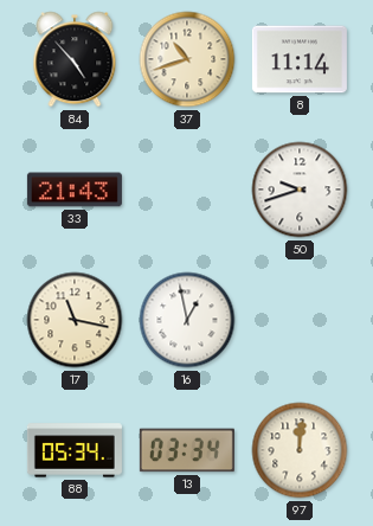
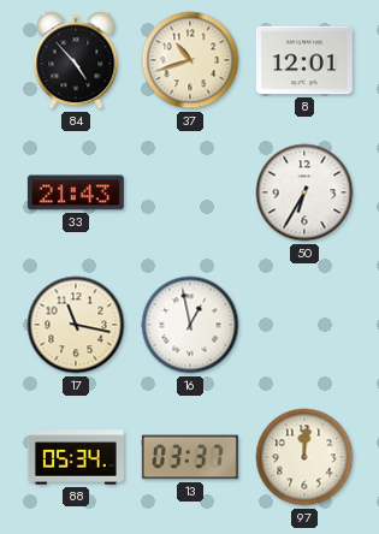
8: 11:14 -> 12:01 (304, 60)
50: 9:42 -> 6:35 (304, 192)
13: 03:34 -> 03:37 (190, 457)
